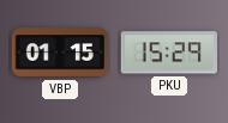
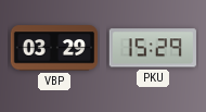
VBP: 01:15 -> 03:29 (53, 48)
